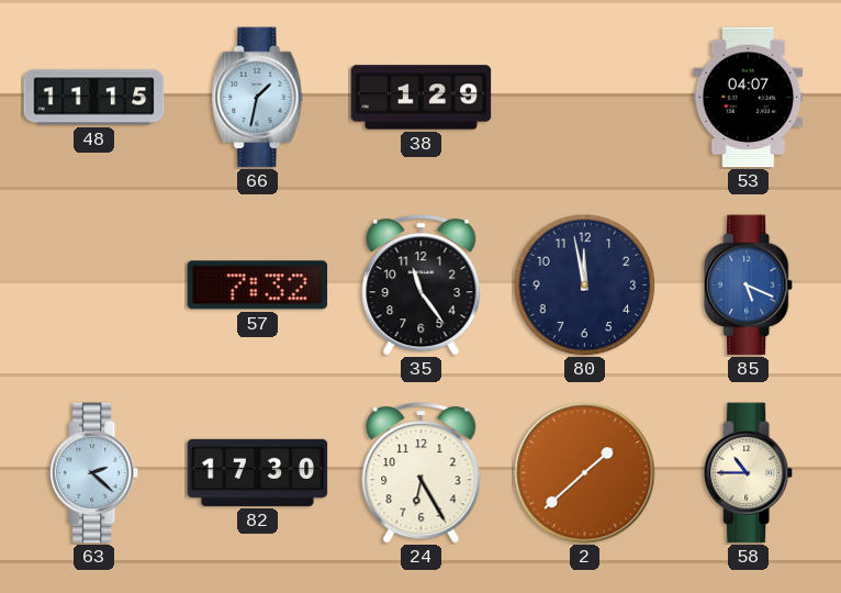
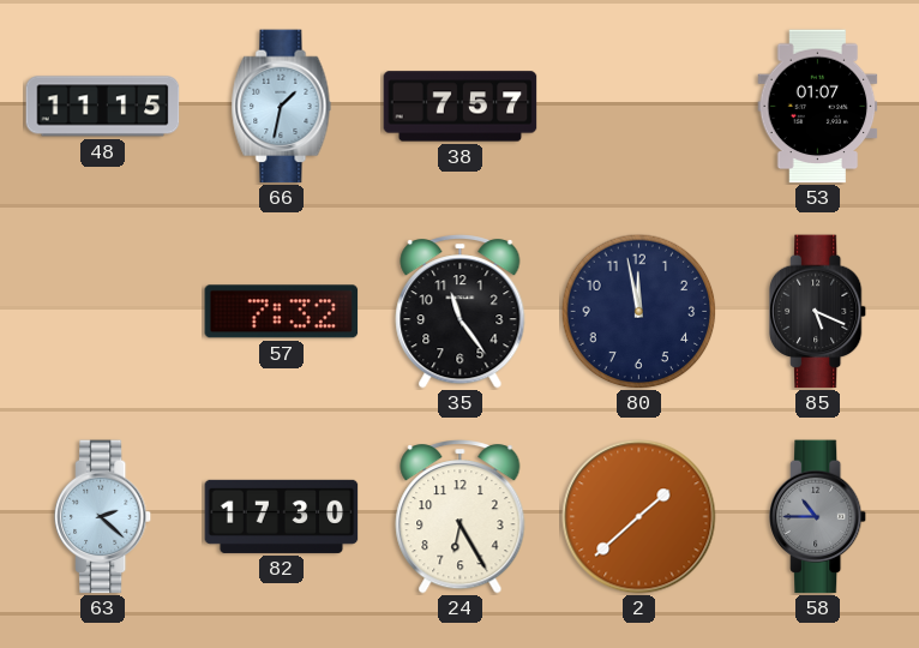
38: 1:29 -> 7:57 (461, 107)
53: 04:07 -> 01:07 (818, 107)
85 dial: blue -> black (818, 312)
58 dial: cream -> grey (818, 517)
